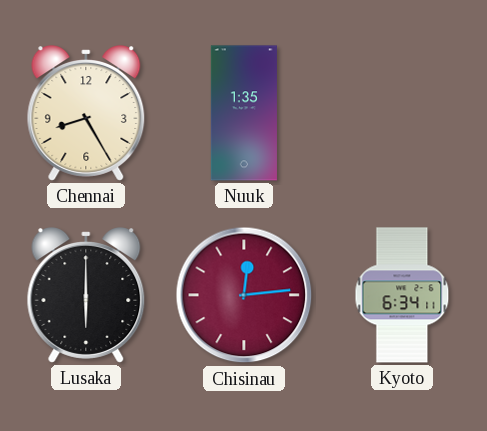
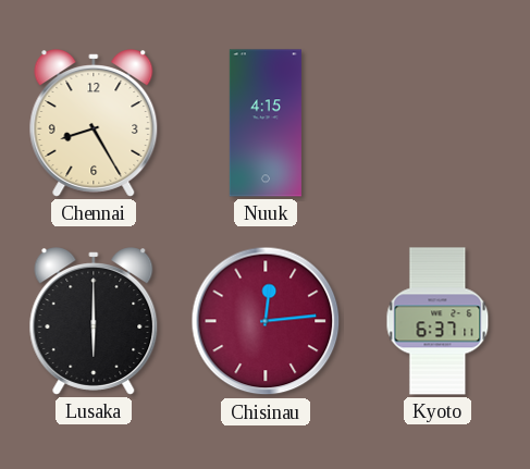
Nuuk: 1:35 -> 4:15 (266, 123)
Kyoto: 6:34 -> 6:37 (437, 321)
